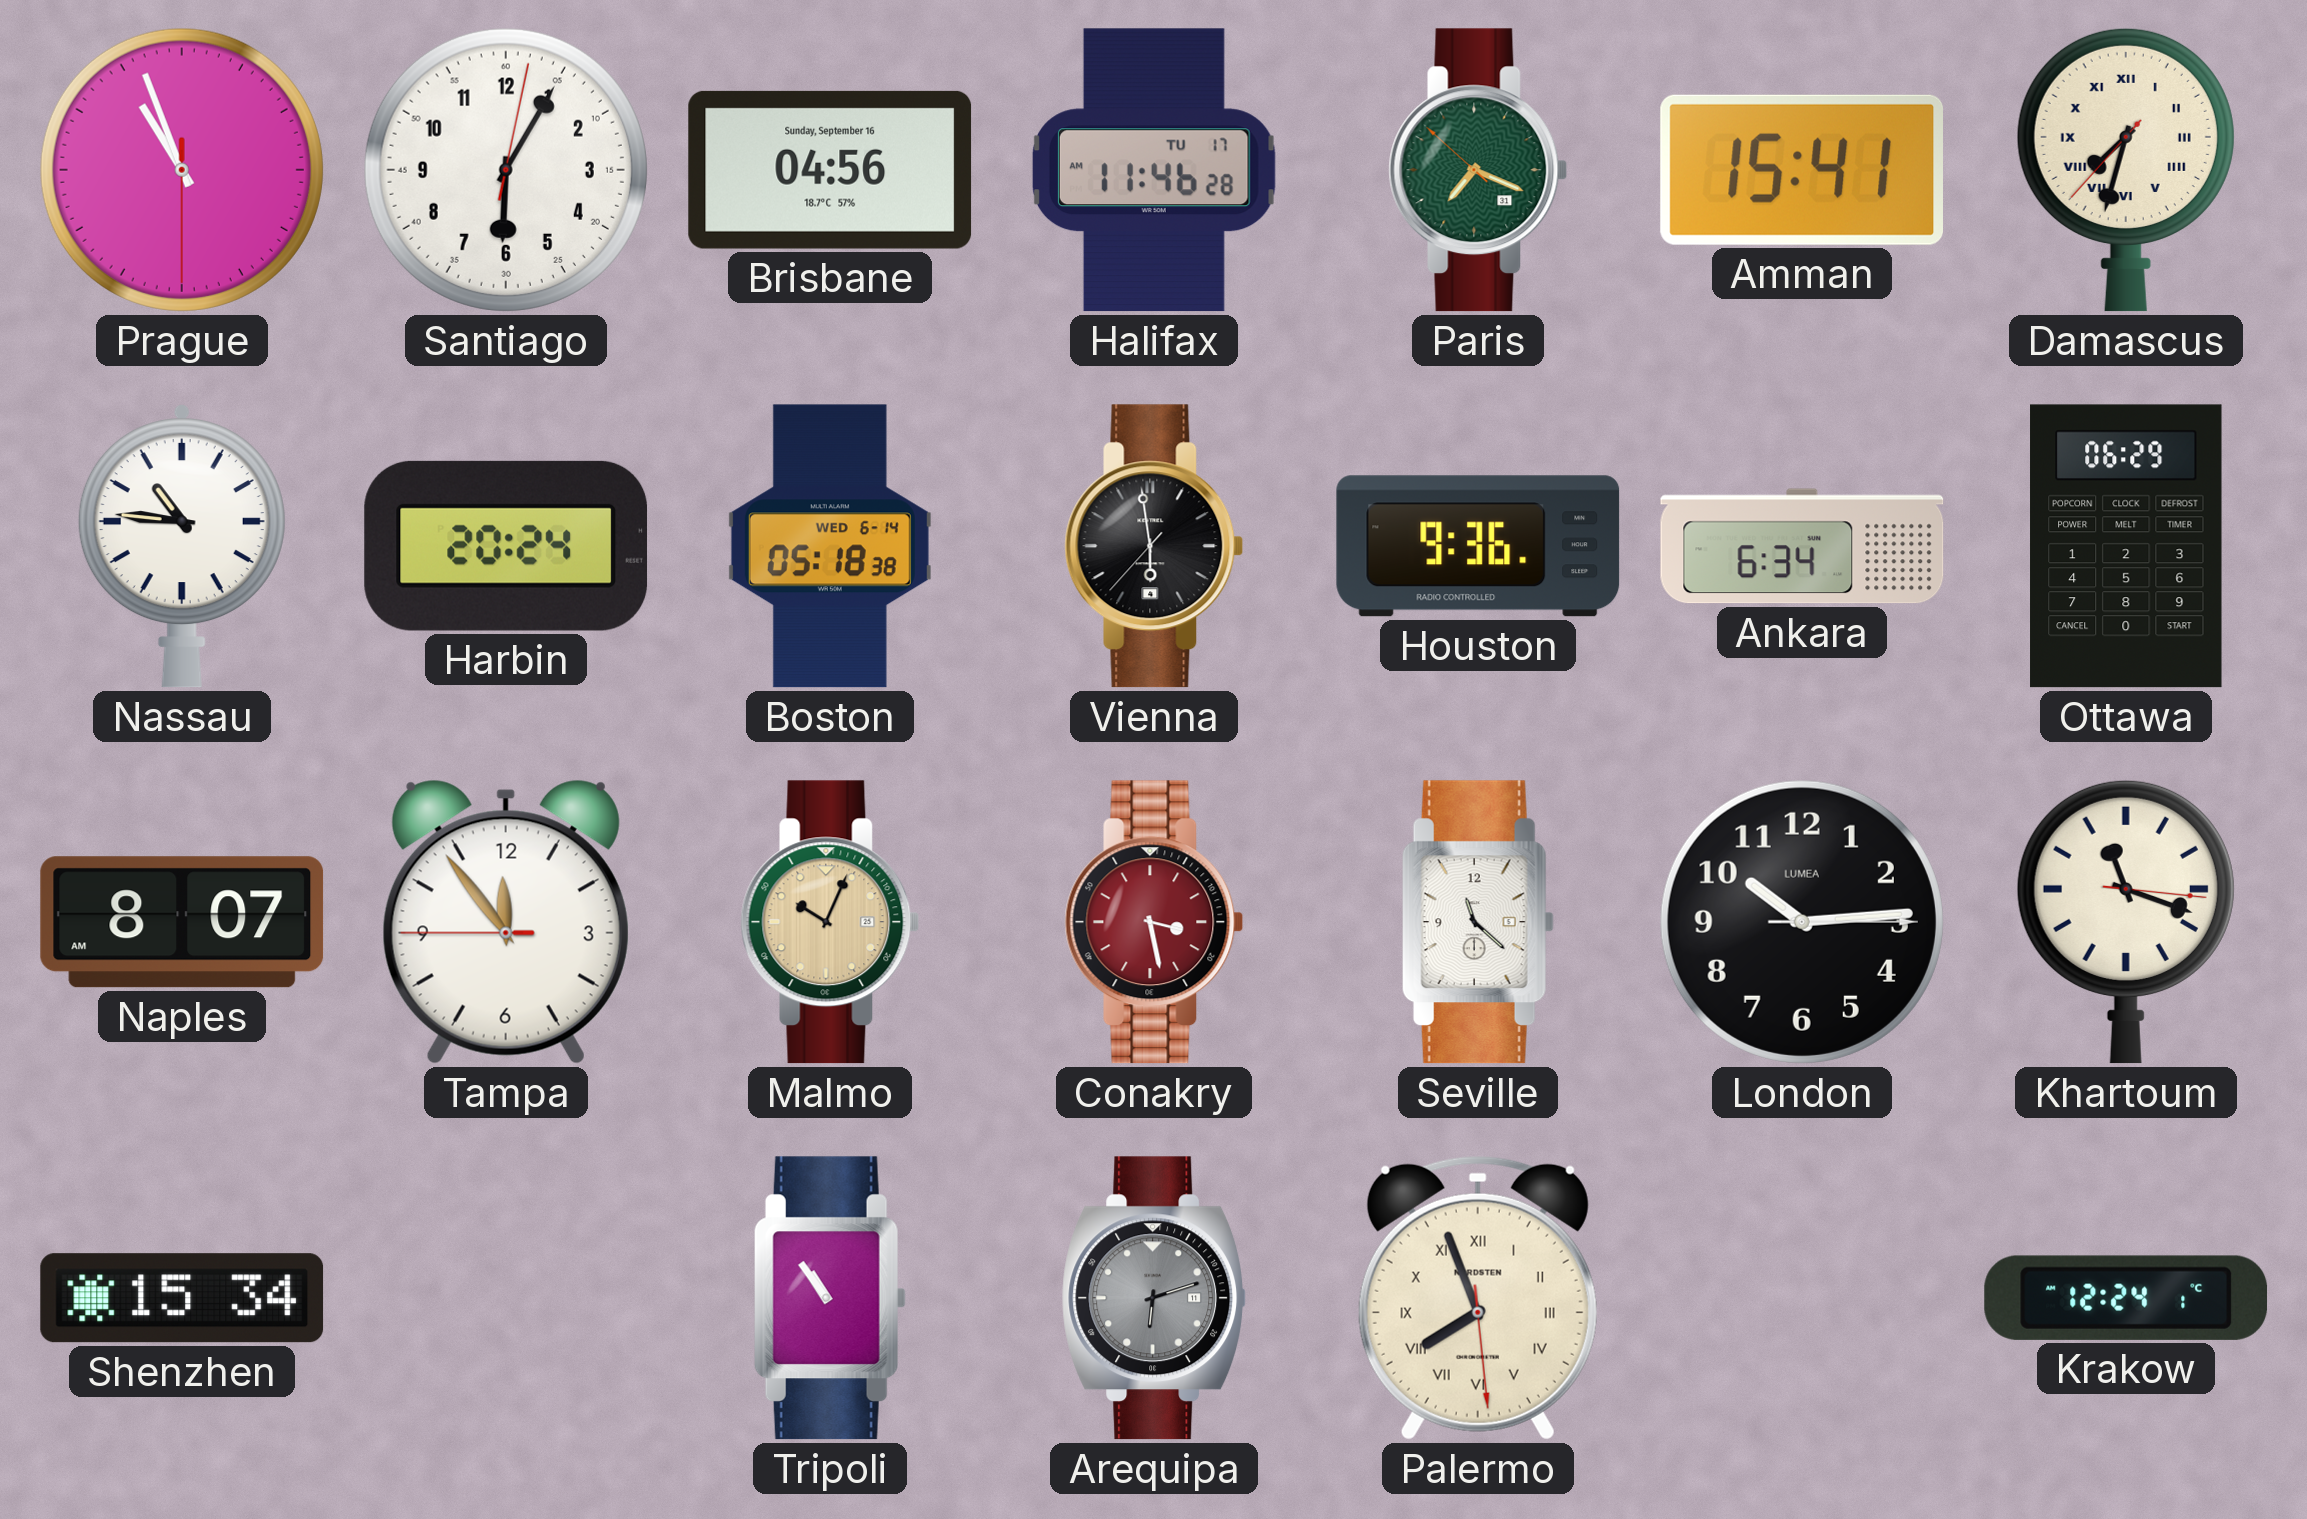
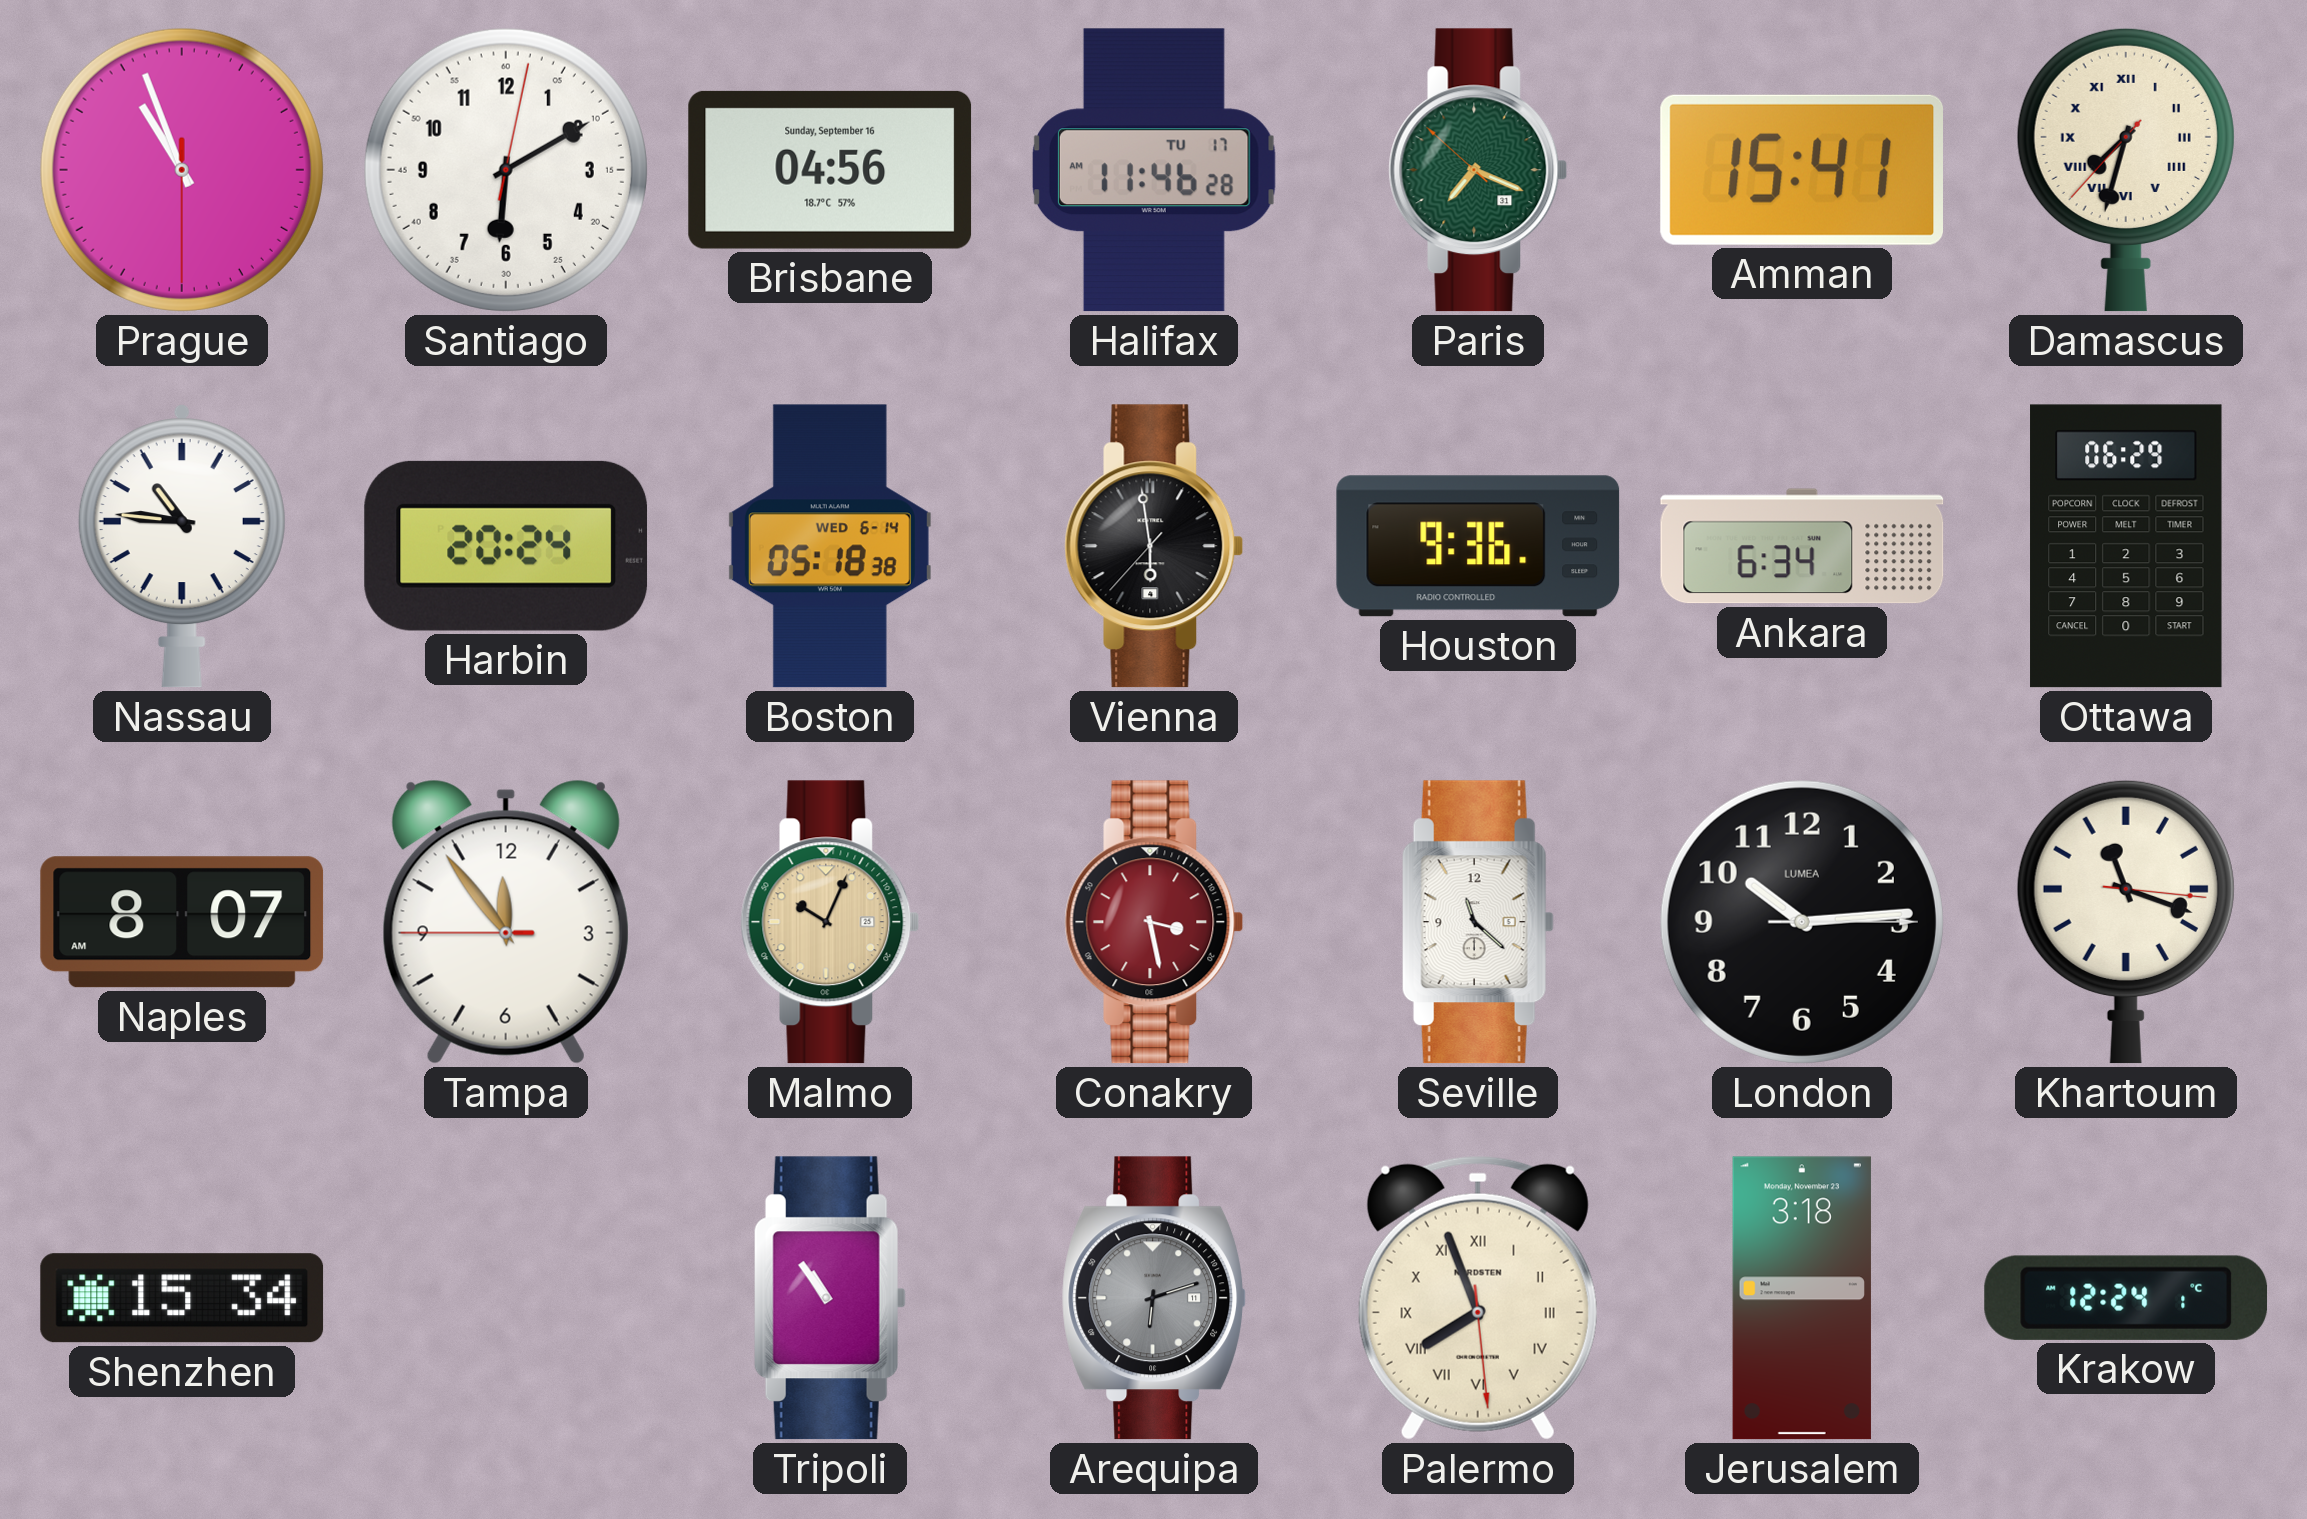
Santiago: 6:05 -> 6:10 (506, 170)
Jerusalem: none -> 3:18 (1802, 1298)
